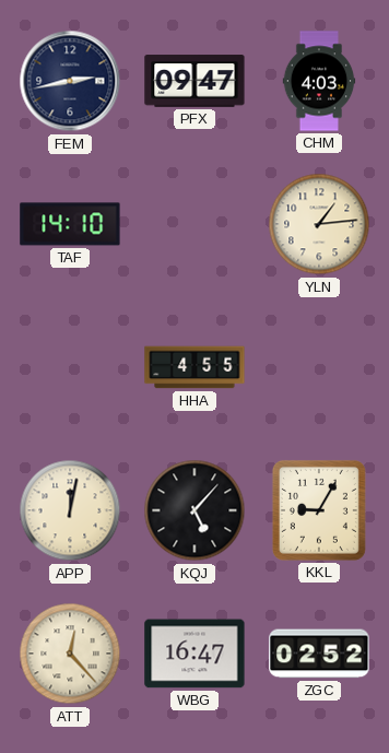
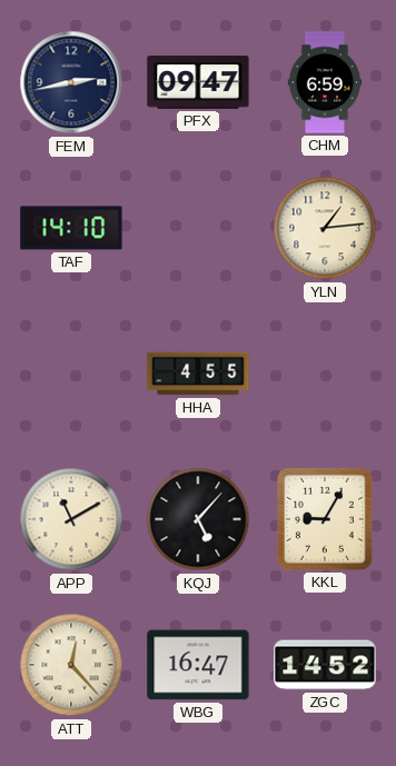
CHM: 4:03 -> 6:59 (325, 82)
APP: 12:02 -> 11:10 (71, 519)
ZGC: 02:52 -> 14:52 (325, 665)
